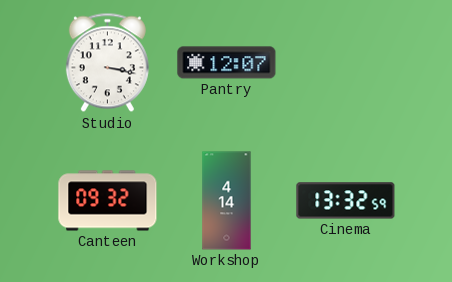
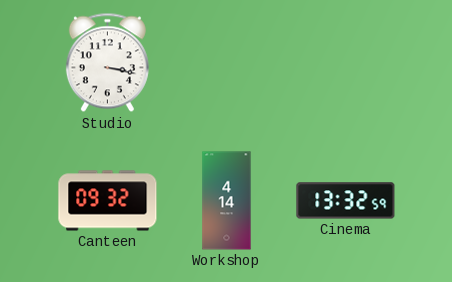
Pantry: 12:07 -> none (227, 63)
